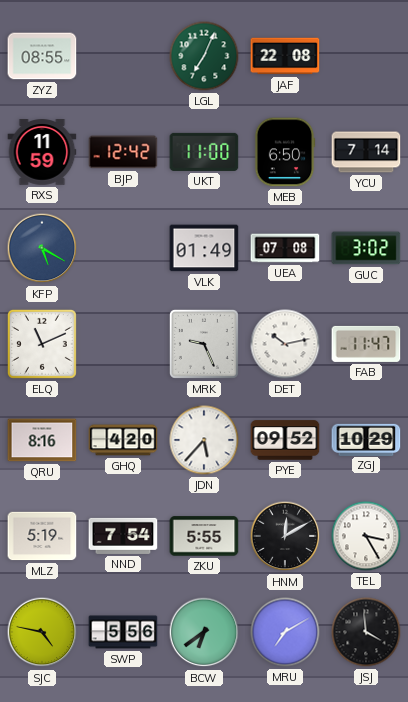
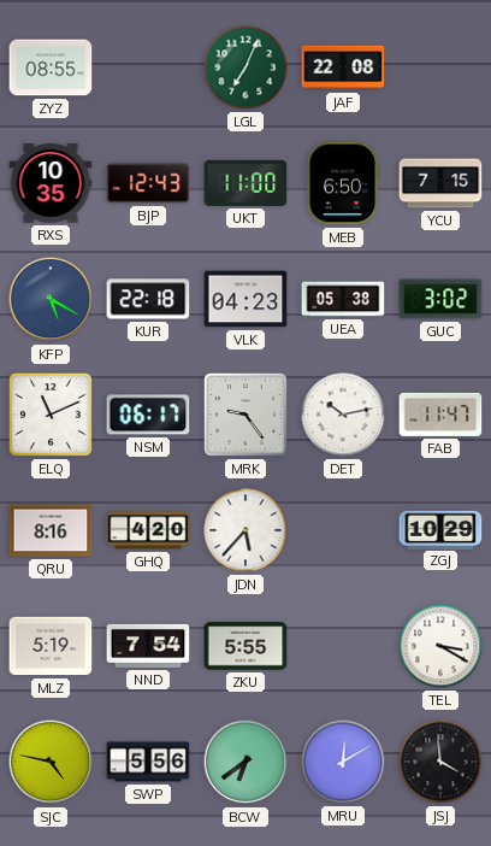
RXS: 11:59 -> 10:35 (51, 183)
BJP: 12:42 -> 12:43 (148, 183)
YCU: 7:14 -> 7:15 (440, 183)
KUR: none -> 22:18 (148, 299)
VLK: 01:49 -> 04:23 (245, 299)
UEA: 07:08 -> 05:38 (343, 299)
NSM: none -> 06:17 (148, 415)
MRK: 9:26 -> 9:24 (245, 415)
PYE: 09:52 -> none (285, 440)
HNM: 12:10 -> none (285, 536)
TEL: 3:25 -> 3:20 (440, 646)
MRU: 7:10 -> 12:10 (343, 762)
